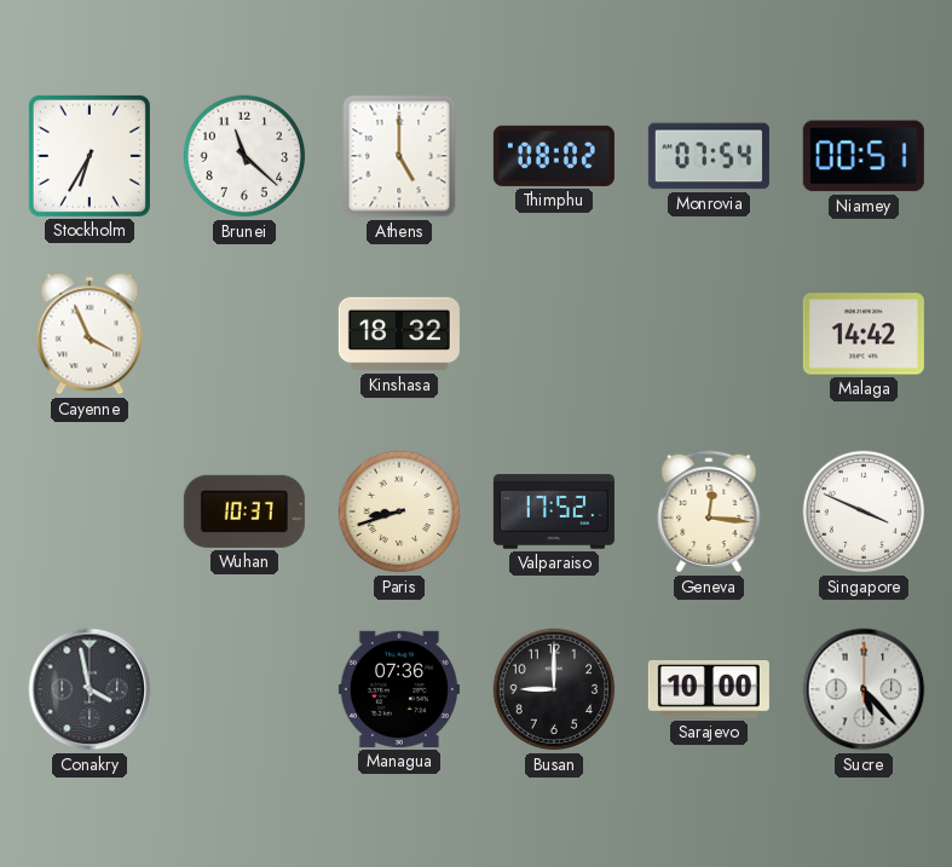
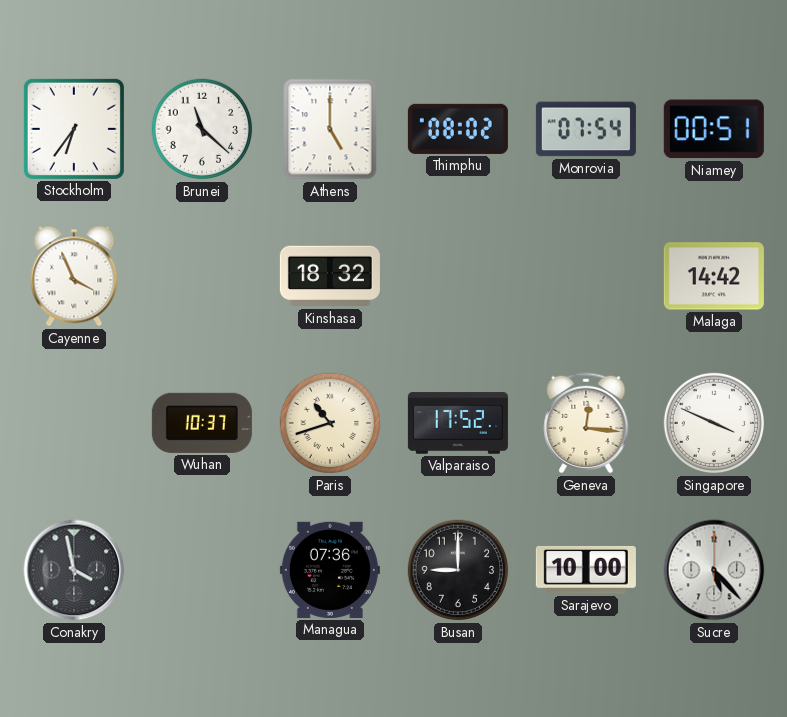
Stockholm: 6:35 -> 6:36 (74, 129)
Paris: 8:42 -> 10:42 (330, 423)
